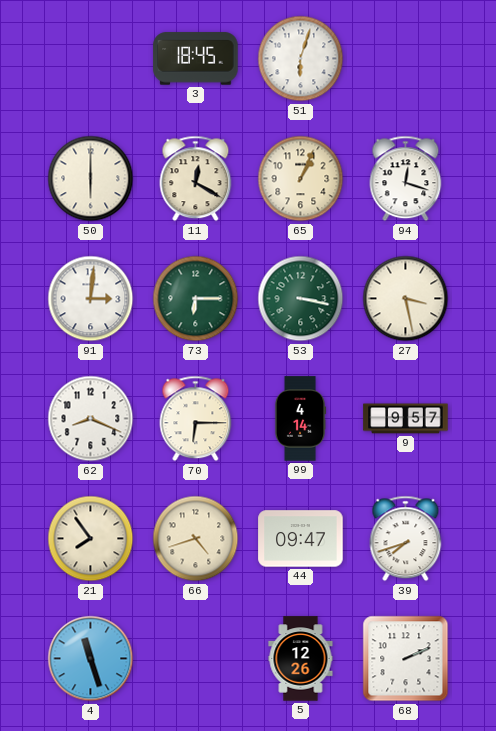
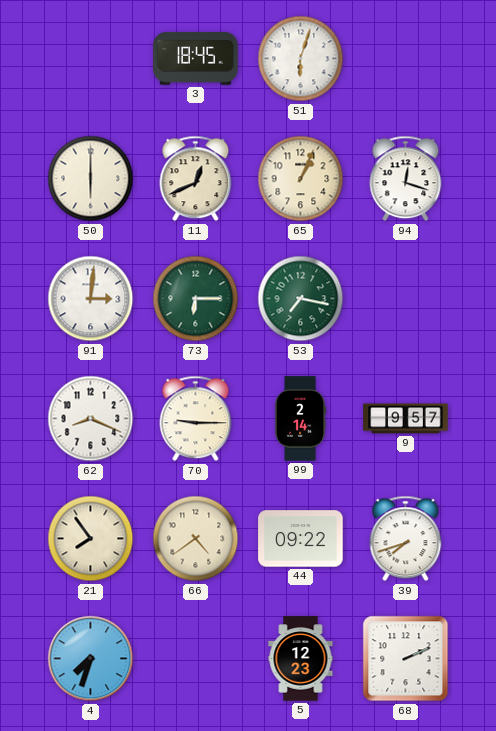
11: 12:20 -> 12:41 (196, 179)
53: 3:17 -> 7:17 (301, 299)
27: 3:28 -> none (406, 299)
70: 6:15 -> 9:15 (196, 419)
99: 4:14 -> 2:14 (300, 419)
66: 4:42 -> 4:39 (196, 539)
44: 09:47 -> 09:22 (301, 539)
4: 11:27 -> 7:33 (91, 659)
5: 12:26 -> 12:23 (301, 659)
